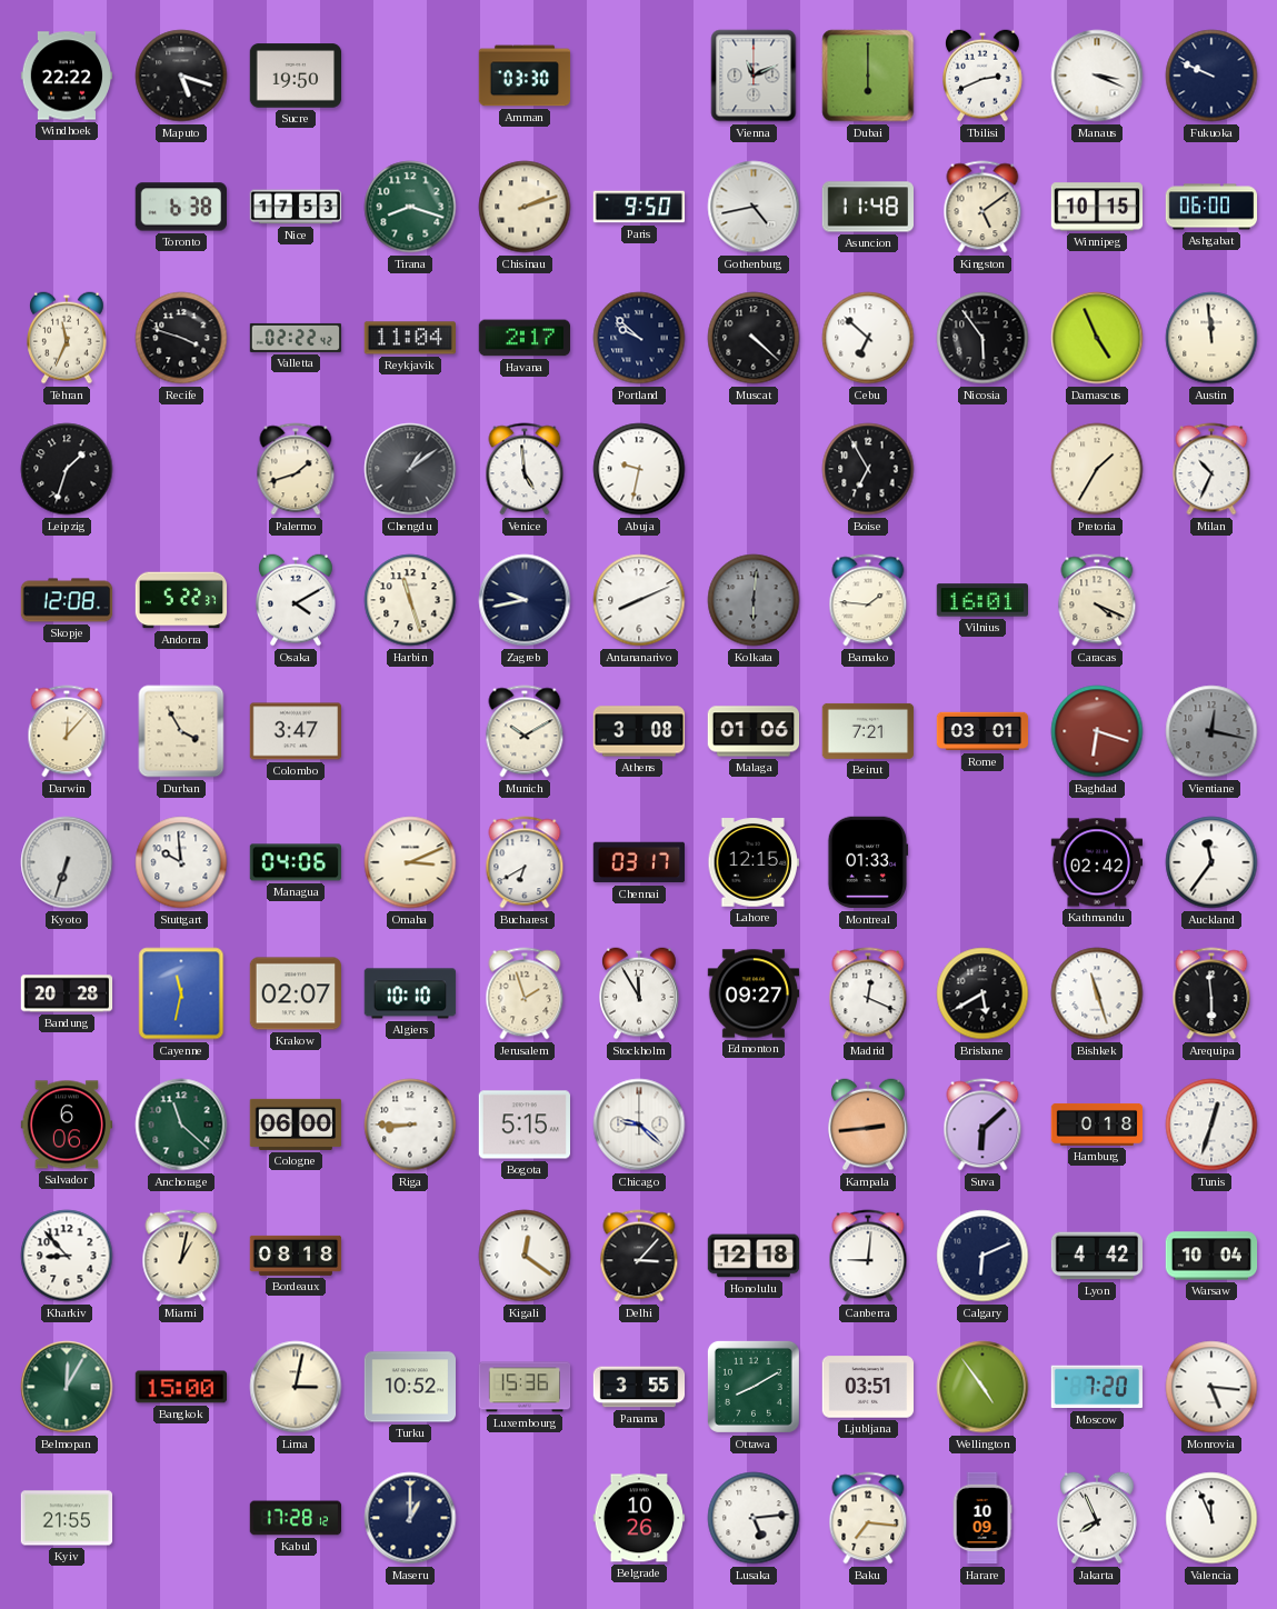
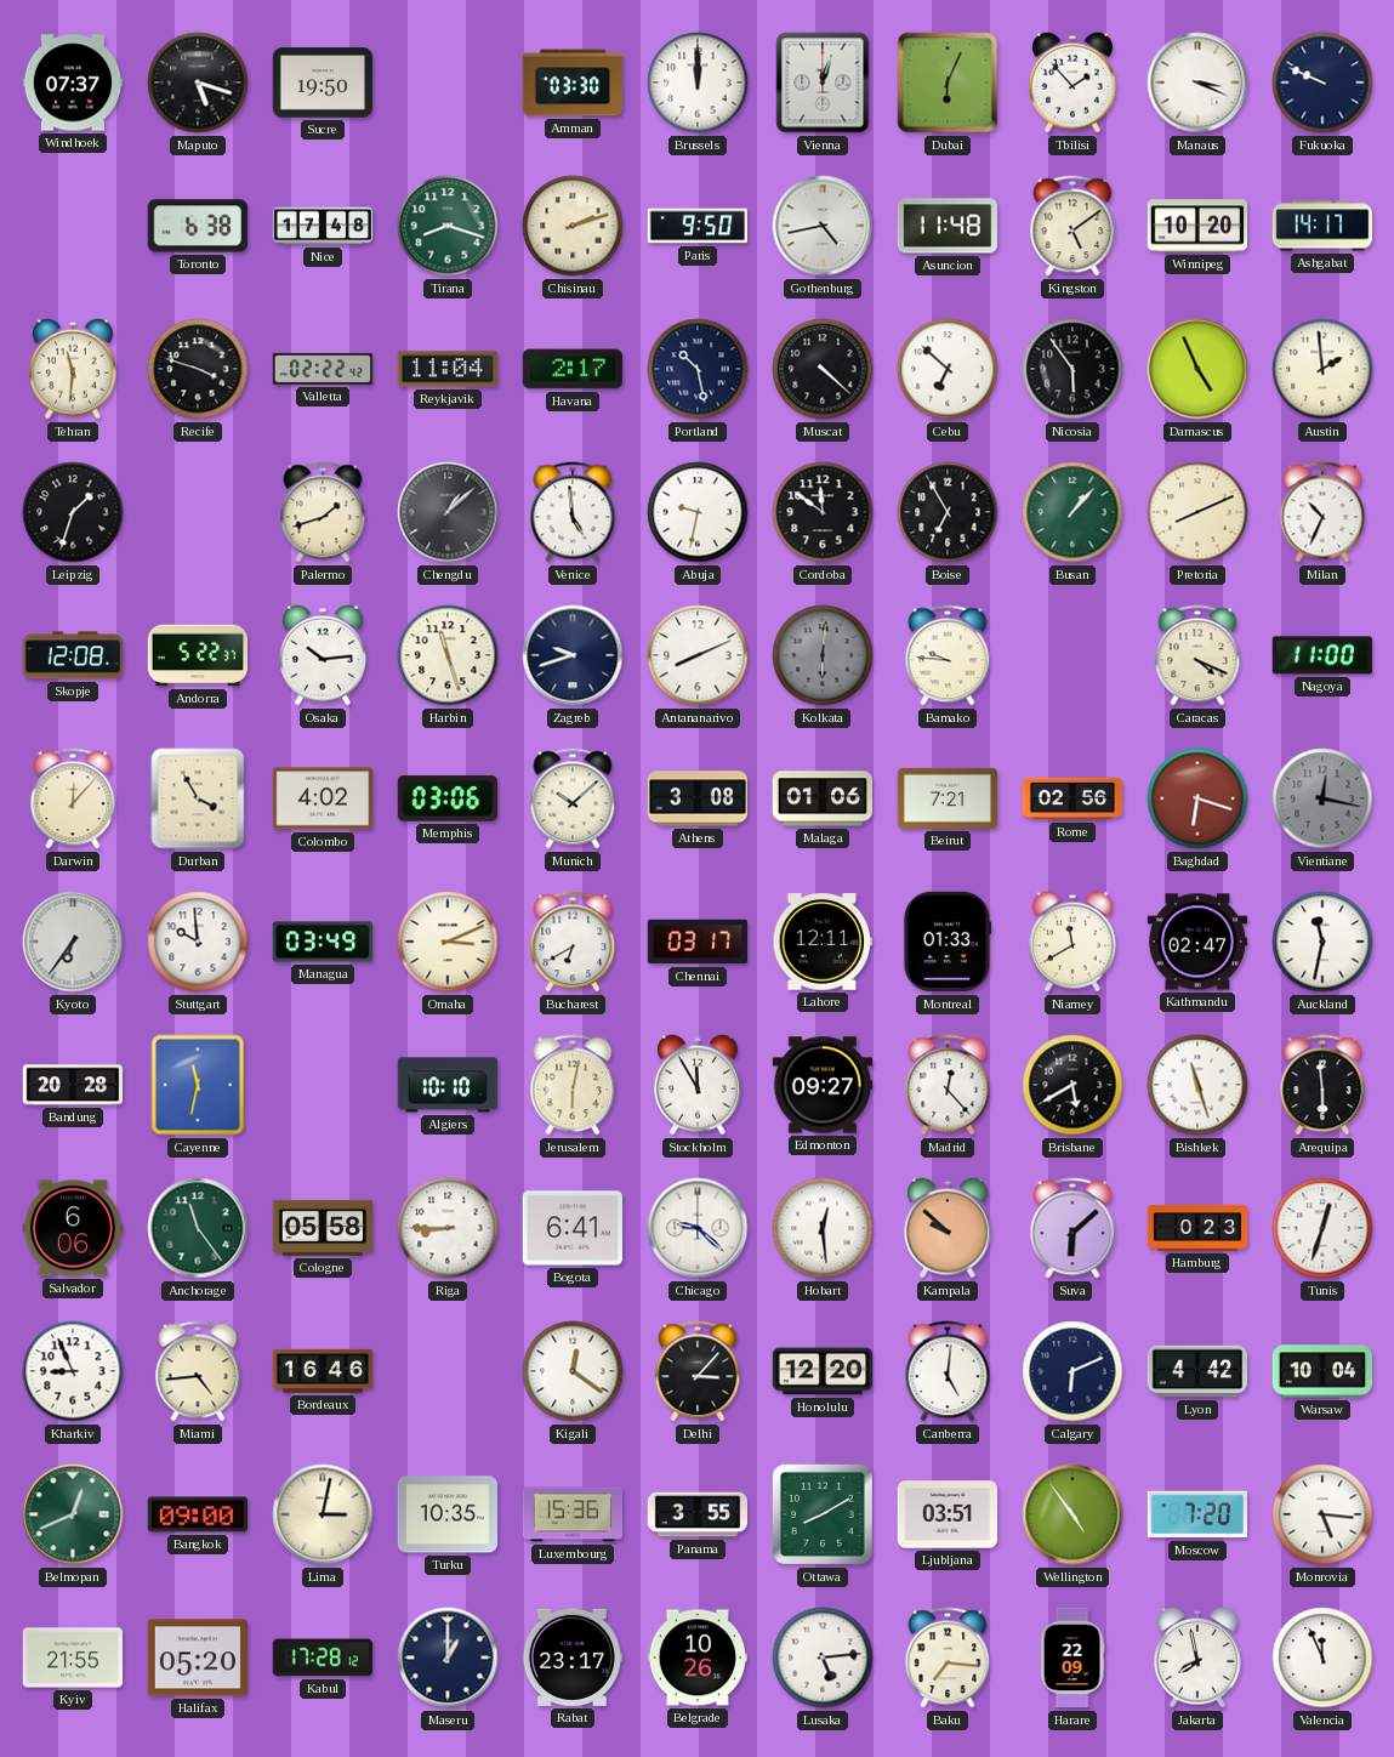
Windhoek: 22:22 -> 07:37 (73, 83)
Brussels: none -> 12:00 (698, 83)
Vienna: 11:11 -> 12:03 (823, 83)
Dubai: 6:00 -> 6:04 (948, 83)
Tbilisi: 2:41 -> 1:53 (1074, 83)
Nice: 17:53 -> 17:48 (323, 226)
Winnipeg: 10:15 -> 10:20 (1197, 226)
Ashgabat: 06:00 -> 14:17 (1322, 226)
Tehran: 11:34 -> 11:31 (74, 369)
Portland: 9:52 -> 10:28 (698, 369)
Austin: 11:59 -> 1:59 (1322, 369)
Chengdu: 1:09 -> 1:08 (448, 512)
Cordoba: none -> 11:51 (823, 512)
Busan: none -> 1:07 (1072, 512)
Pretoria: 1:35 -> 8:11 (1197, 512)
Osaka: 4:10 -> 10:14 (324, 655)
Zagreb: 9:43 -> 9:42 (573, 655)
Bamako: 1:46 -> 9:46 (948, 655)
Vilnius: 16:01 -> none (981, 600)
Nagoya: none -> 11:00 (1322, 655)
Colombo: 3:47 -> 4:02 (323, 798)
Memphis: none -> 03:06 (446, 798)
Munich: 10:10 -> 10:08 (573, 798)
Rome: 03:01 -> 02:56 (1072, 798)
Kyoto: 6:33 -> 6:36 (73, 942)
Managua: 04:06 -> 03:49 (322, 942)
Lahore: 12:15 -> 12:11 (821, 942)
Niamey: none -> 11:40 (1074, 942)
Kathmandu: 02:42 -> 02:47 (1197, 942)
Auckland: 11:36 -> 11:32 (1322, 942)
Krakow: 02:07 -> none (295, 993)
Jerusalem: 1:57 -> 6:02 (573, 1085)
Madrid: 12:19 -> 12:23 (948, 1085)
Anchorage: 11:22 -> 11:24 (198, 1228)
Cologne: 06:00 -> 05:58 (323, 1228)
Bogota: 5:15 -> 6:41 (571, 1228)
Hobart: none -> 12:29 (823, 1228)
Kampala: 2:44 -> 9:52 (949, 1228)
Hamburg: 0:18 -> 0:23 (1197, 1228)
Kharkiv: 8:53 -> 8:56 (73, 1371)
Miami: 1:02 -> 4:44 (198, 1371)
Bordeaux: 08:18 -> 16:46 (323, 1371)
Honolulu: 12:18 -> 12:20 (823, 1371)
Canberra: 9:01 -> 5:01 (948, 1371)
Belmopan: 12:05 -> 12:41 (73, 1514)
Bangkok: 15:00 -> 09:00 (198, 1514)
Turku: 10:52 -> 10:35 (448, 1514)
Halifax: none -> 05:20 (198, 1658)
Rabat: none -> 23:17 (573, 1658)
Harare: 10:09 -> 22:09 (1072, 1658)
Jakarta: 7:56 -> 7:58 (1199, 1658)
